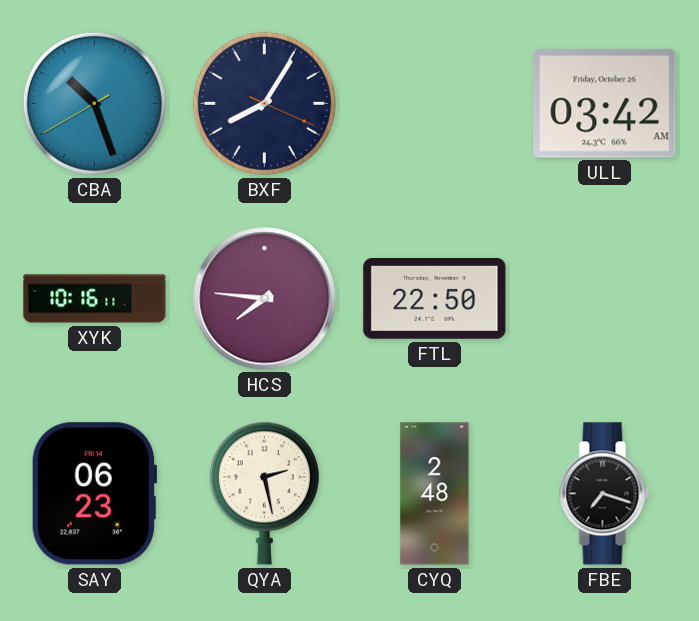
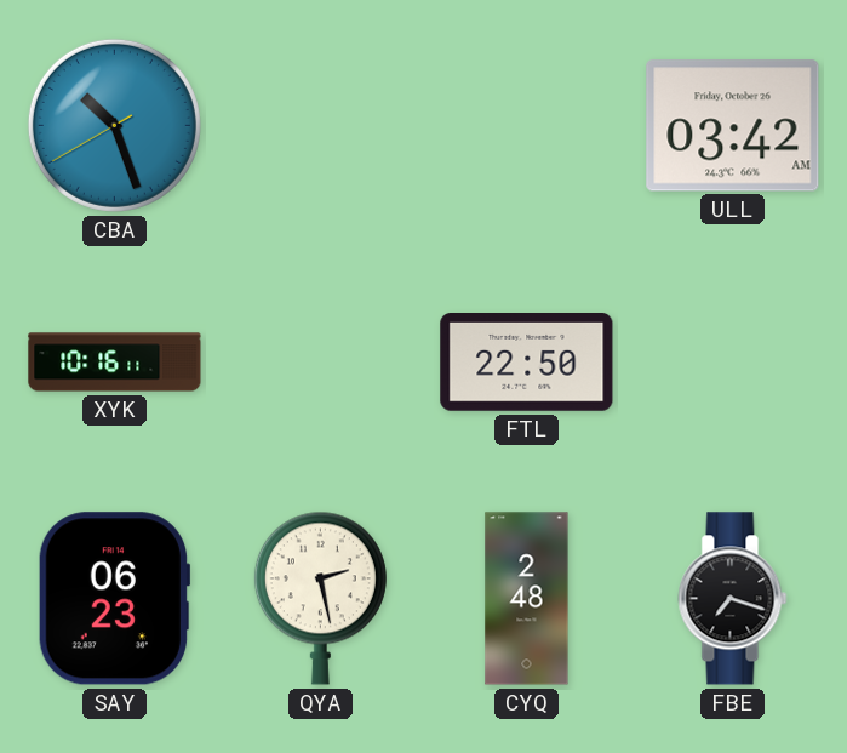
BXF: 8:05 -> none (264, 103)
HCS: 7:46 -> none (265, 299)
